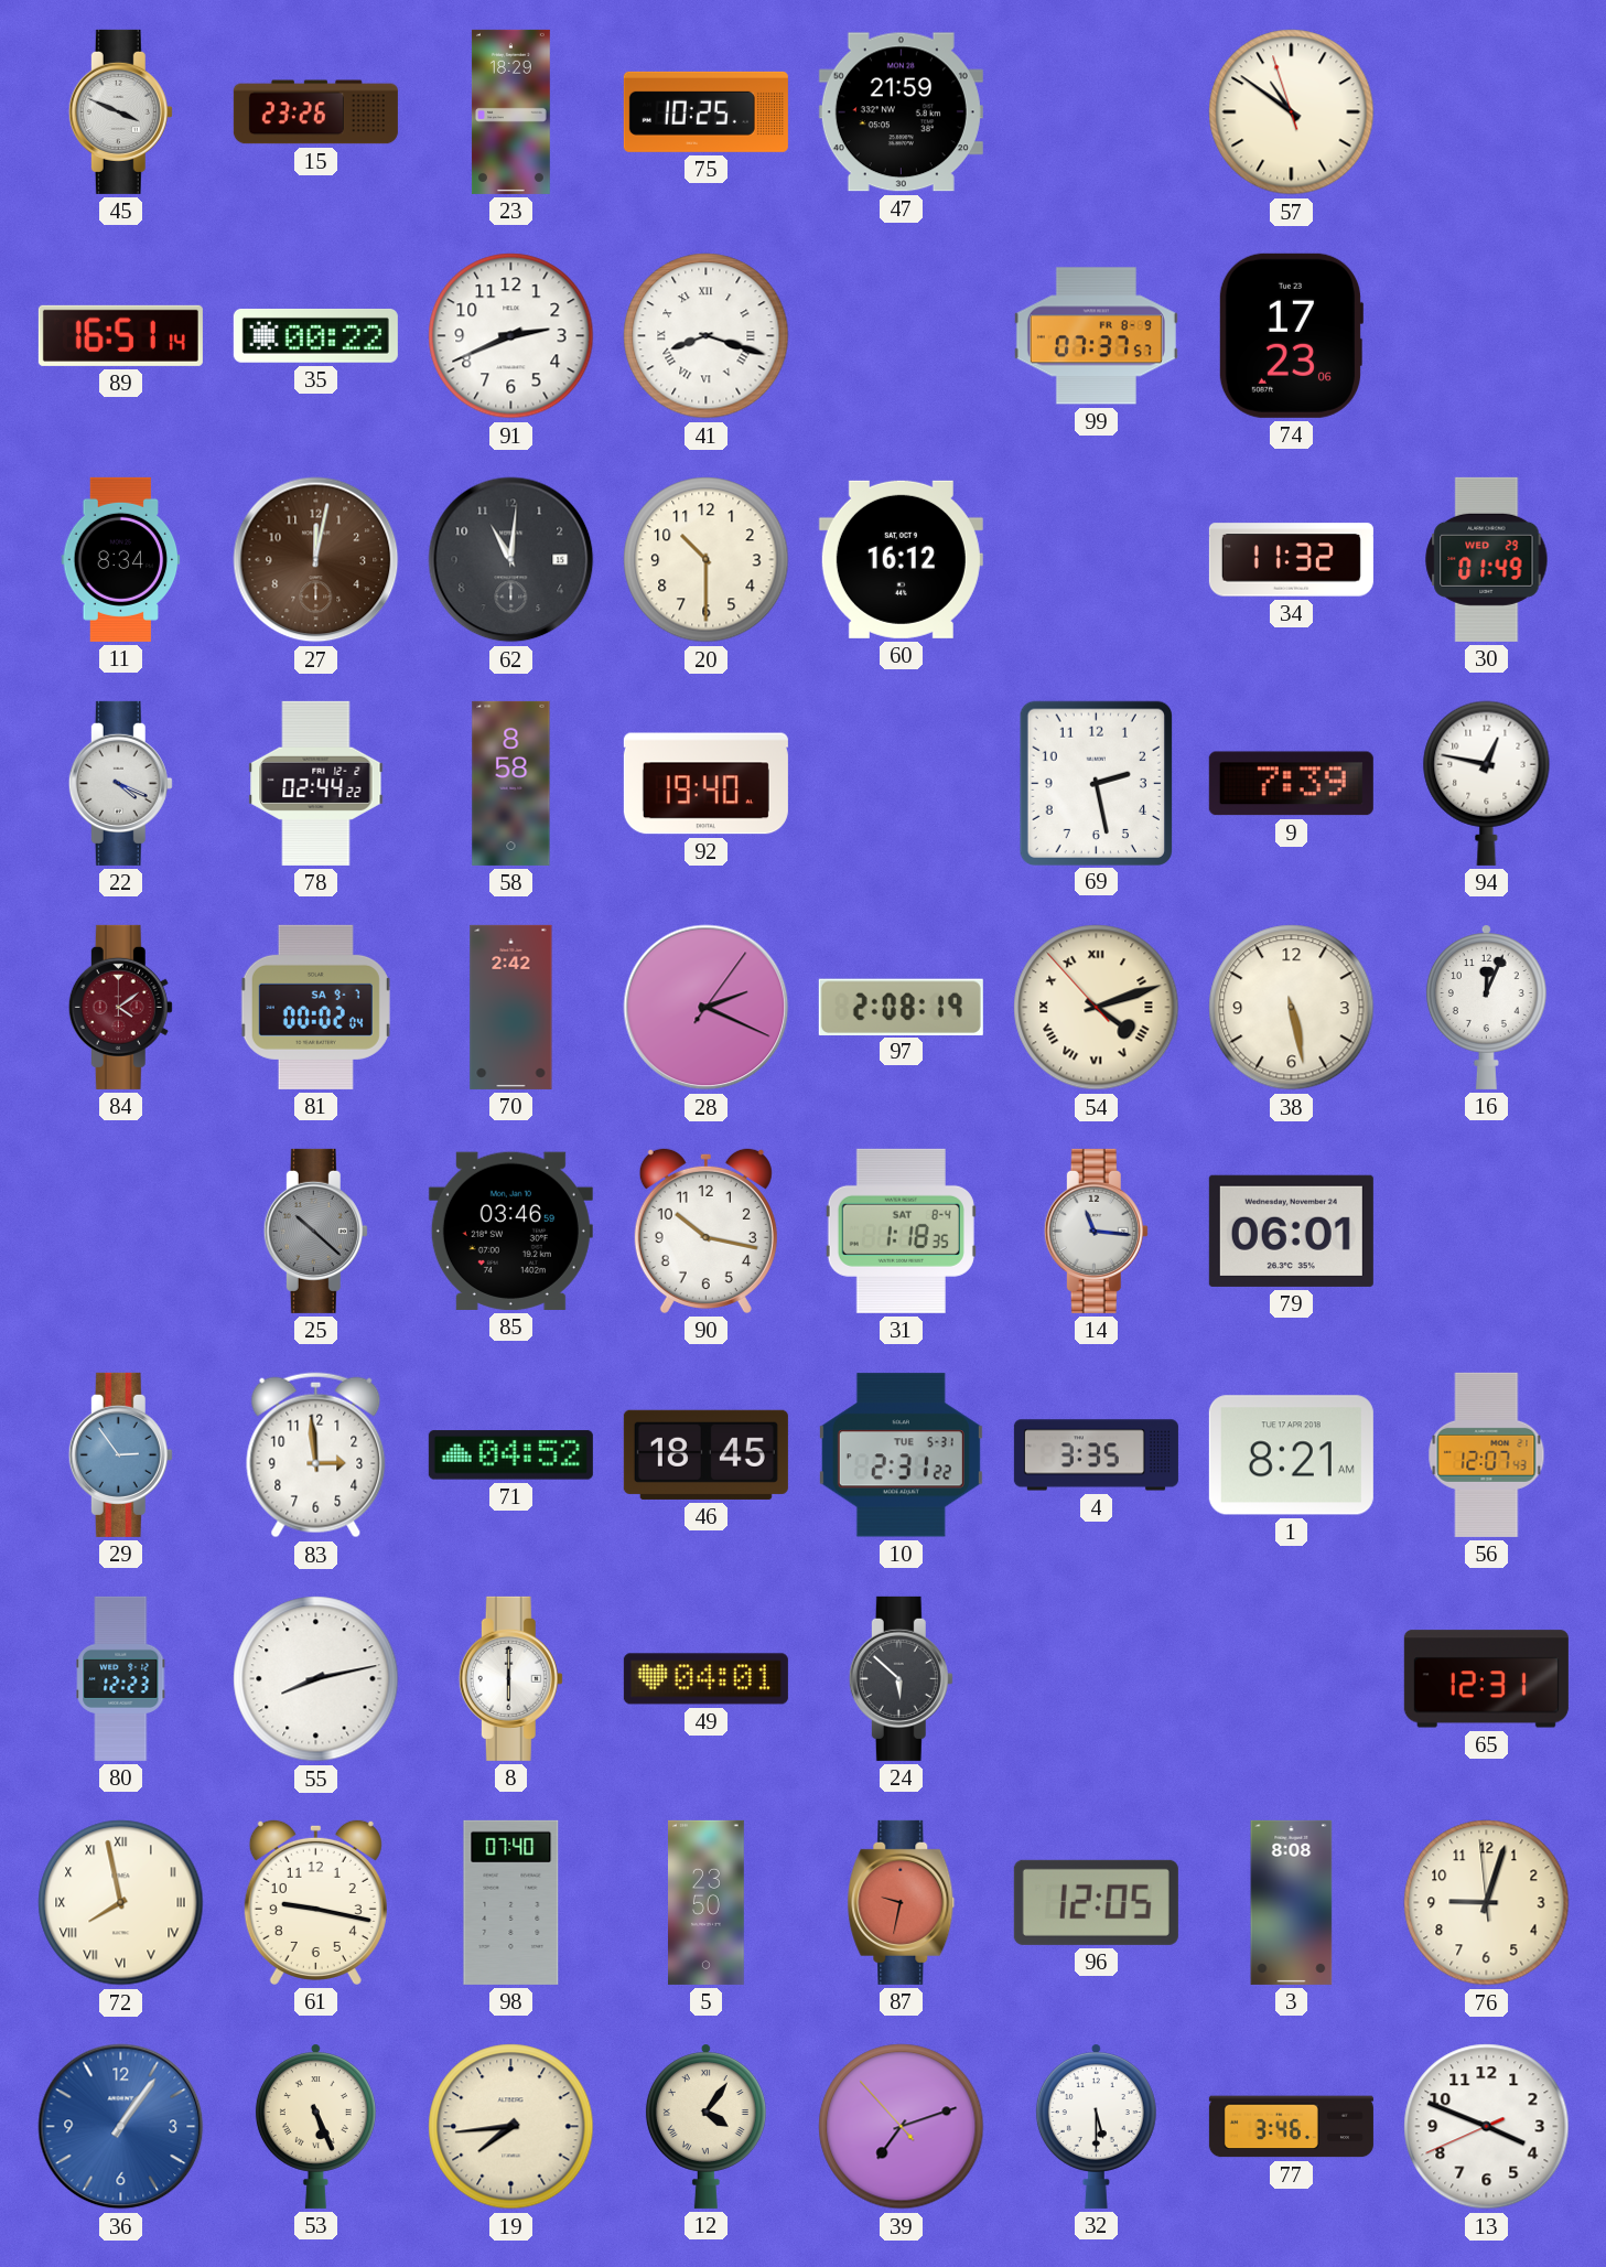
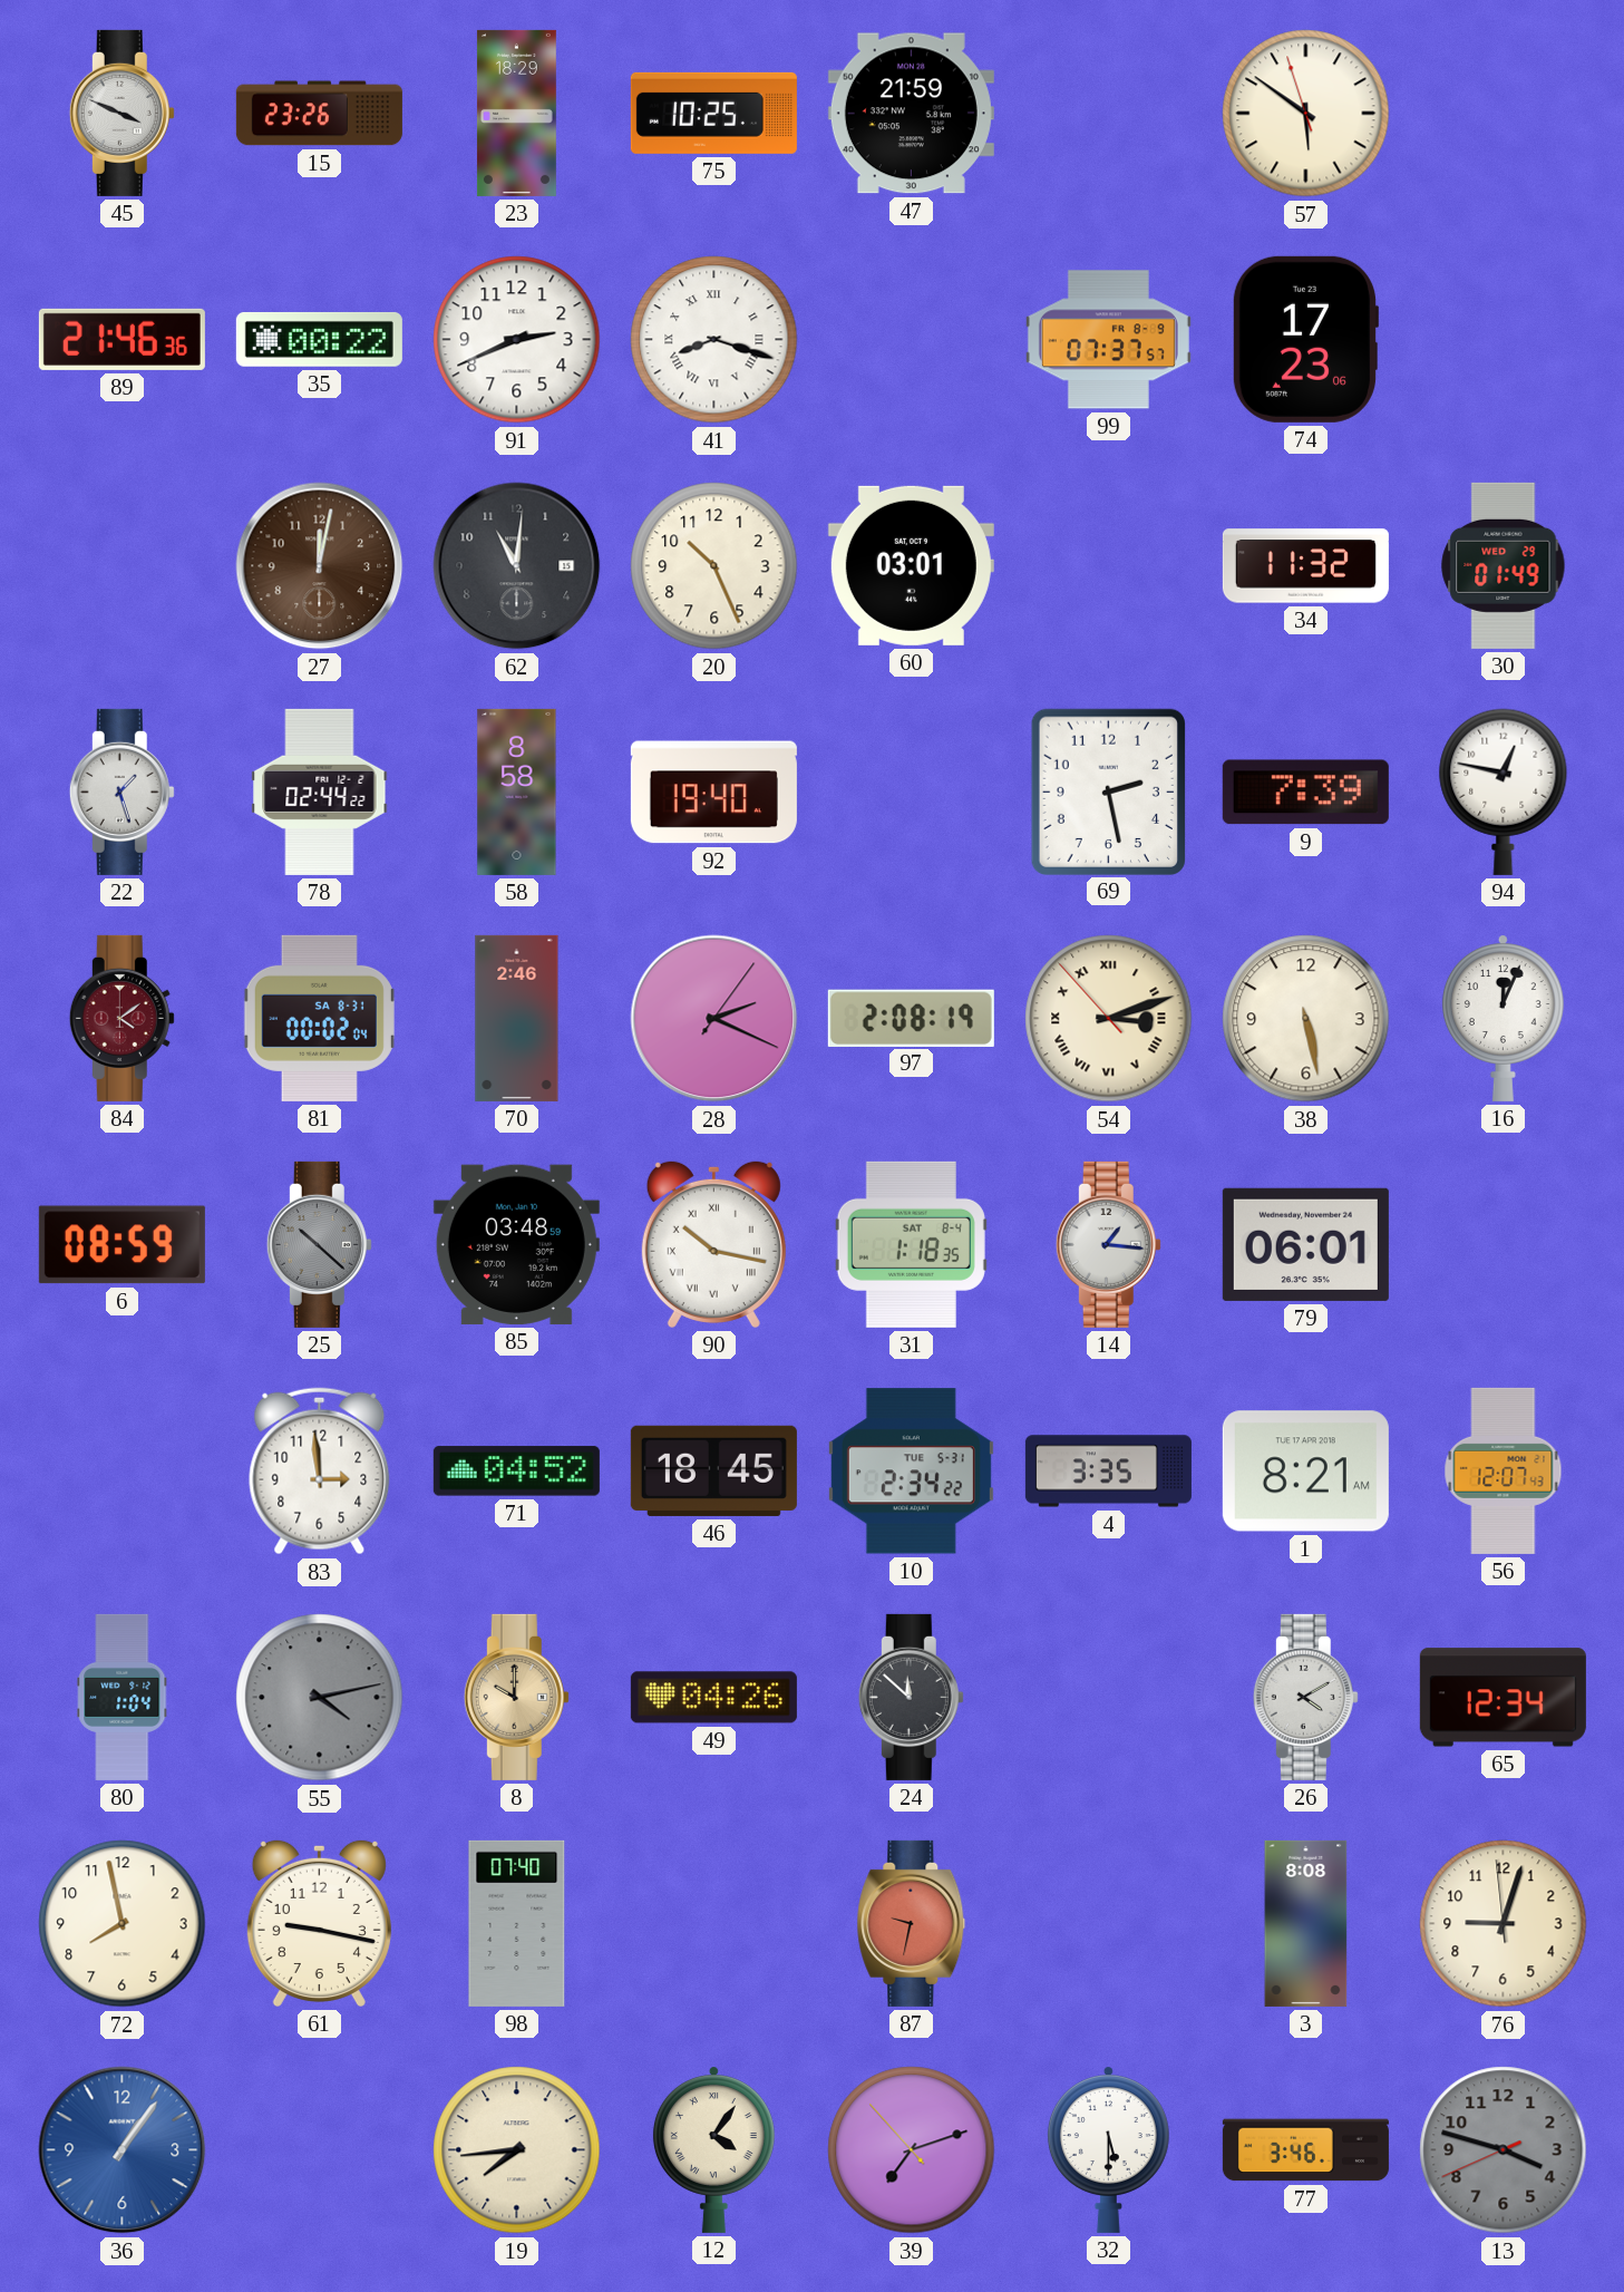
57: 10:50 -> 5:50 (1306, 114)
89: 16:51 -> 21:46 (121, 339)
11: 8:34 -> none (121, 559)
20: 10:30 -> 10:26 (714, 566)
60: 16:12 -> 03:01 (911, 565)
22: 4:19 -> 1:27 (121, 791)
81 date: SA 9-7 -> SA 8-31 (319, 1018)
70: 2:42 -> 2:46 (517, 1018)
54: 4:11 -> 3:11 (1109, 1019)
6: none -> 08:59 (121, 1245)
85: 03:46 -> 03:48 (516, 1244)
90 numerals: Arabic -> Roman (713, 1244)
14: 11:16 -> 1:16 (1108, 1244)
29: 2:54 -> none (120, 1454)
10: 2:31 -> 2:34 (911, 1472)
80: 12:23 -> 1:04 (123, 1697)
55: 8:13 -> 4:13 (320, 1698)
55 dial: white -> grey (320, 1698)
8: 6:00 -> 10:00 (516, 1697)
8 dial: white -> champagne (516, 1697)
49: 04:01 -> 04:26 (713, 1698)
24: 5:52 -> 11:52 (911, 1697)
26: none -> 4:10 (1305, 1697)
65: 12:31 -> 12:34 (1503, 1698)
72 numerals: Roman -> Arabic (123, 1924)
5: 23:50 -> none (707, 1902)
96: 12:05 -> none (1096, 1902)
53: 5:26 -> none (315, 2126)
13: 3:48 -> 3:47 (1504, 2150)
13 dial: white -> grey (1504, 2150)
